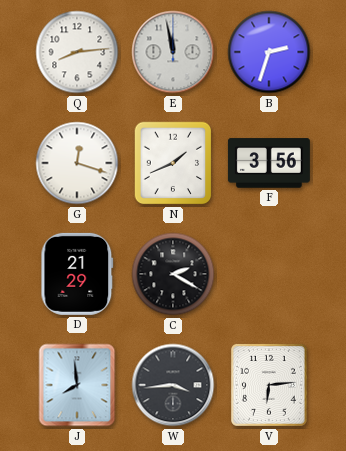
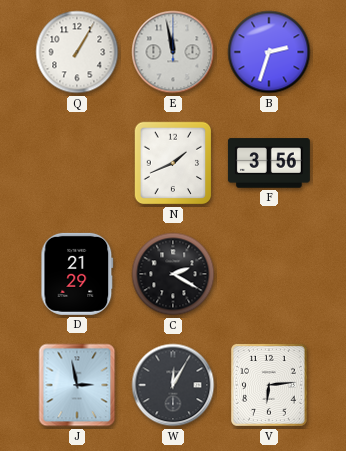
Q: 8:14 -> 1:05 (77, 52)
G: 12:18 -> none (77, 163)
J: 7:59 -> 2:58 (77, 385)
W: 3:44 -> 12:05 (173, 385)
